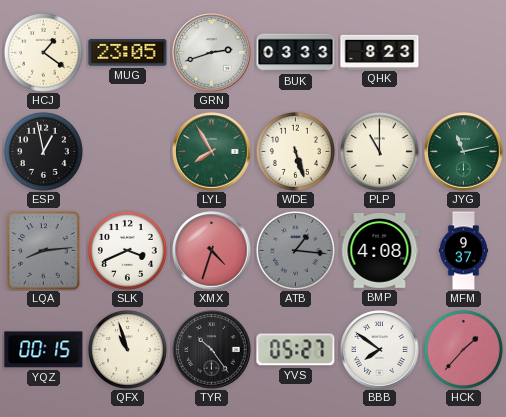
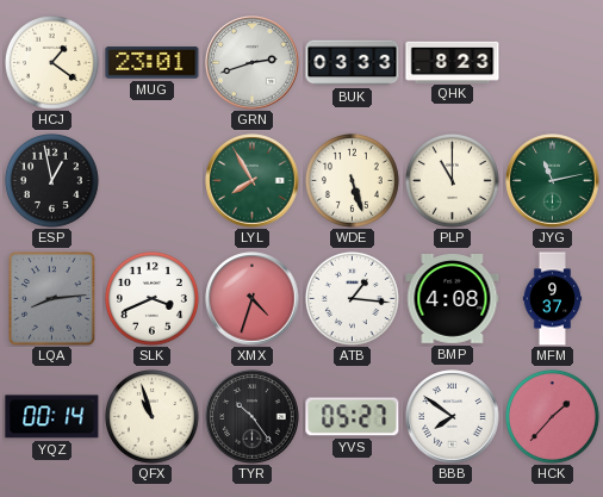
MUG: 23:05 -> 23:01 (153, 63)
ATB dial: grey -> white (352, 298)
YQZ: 00:15 -> 00:14 (52, 417)
